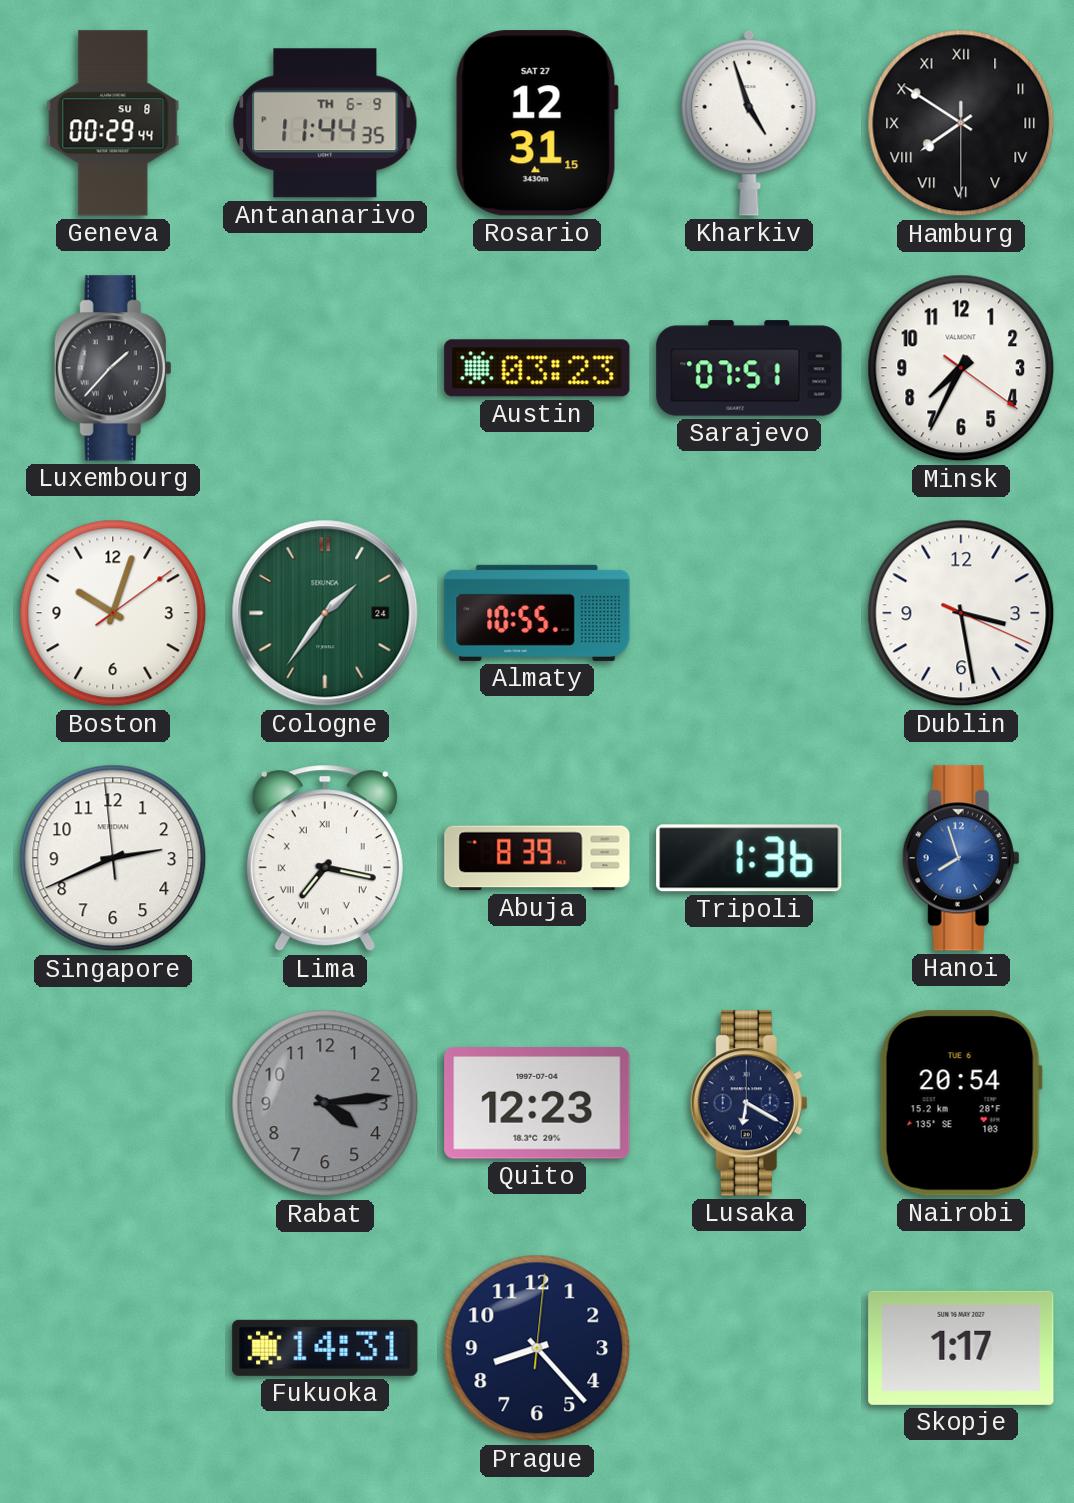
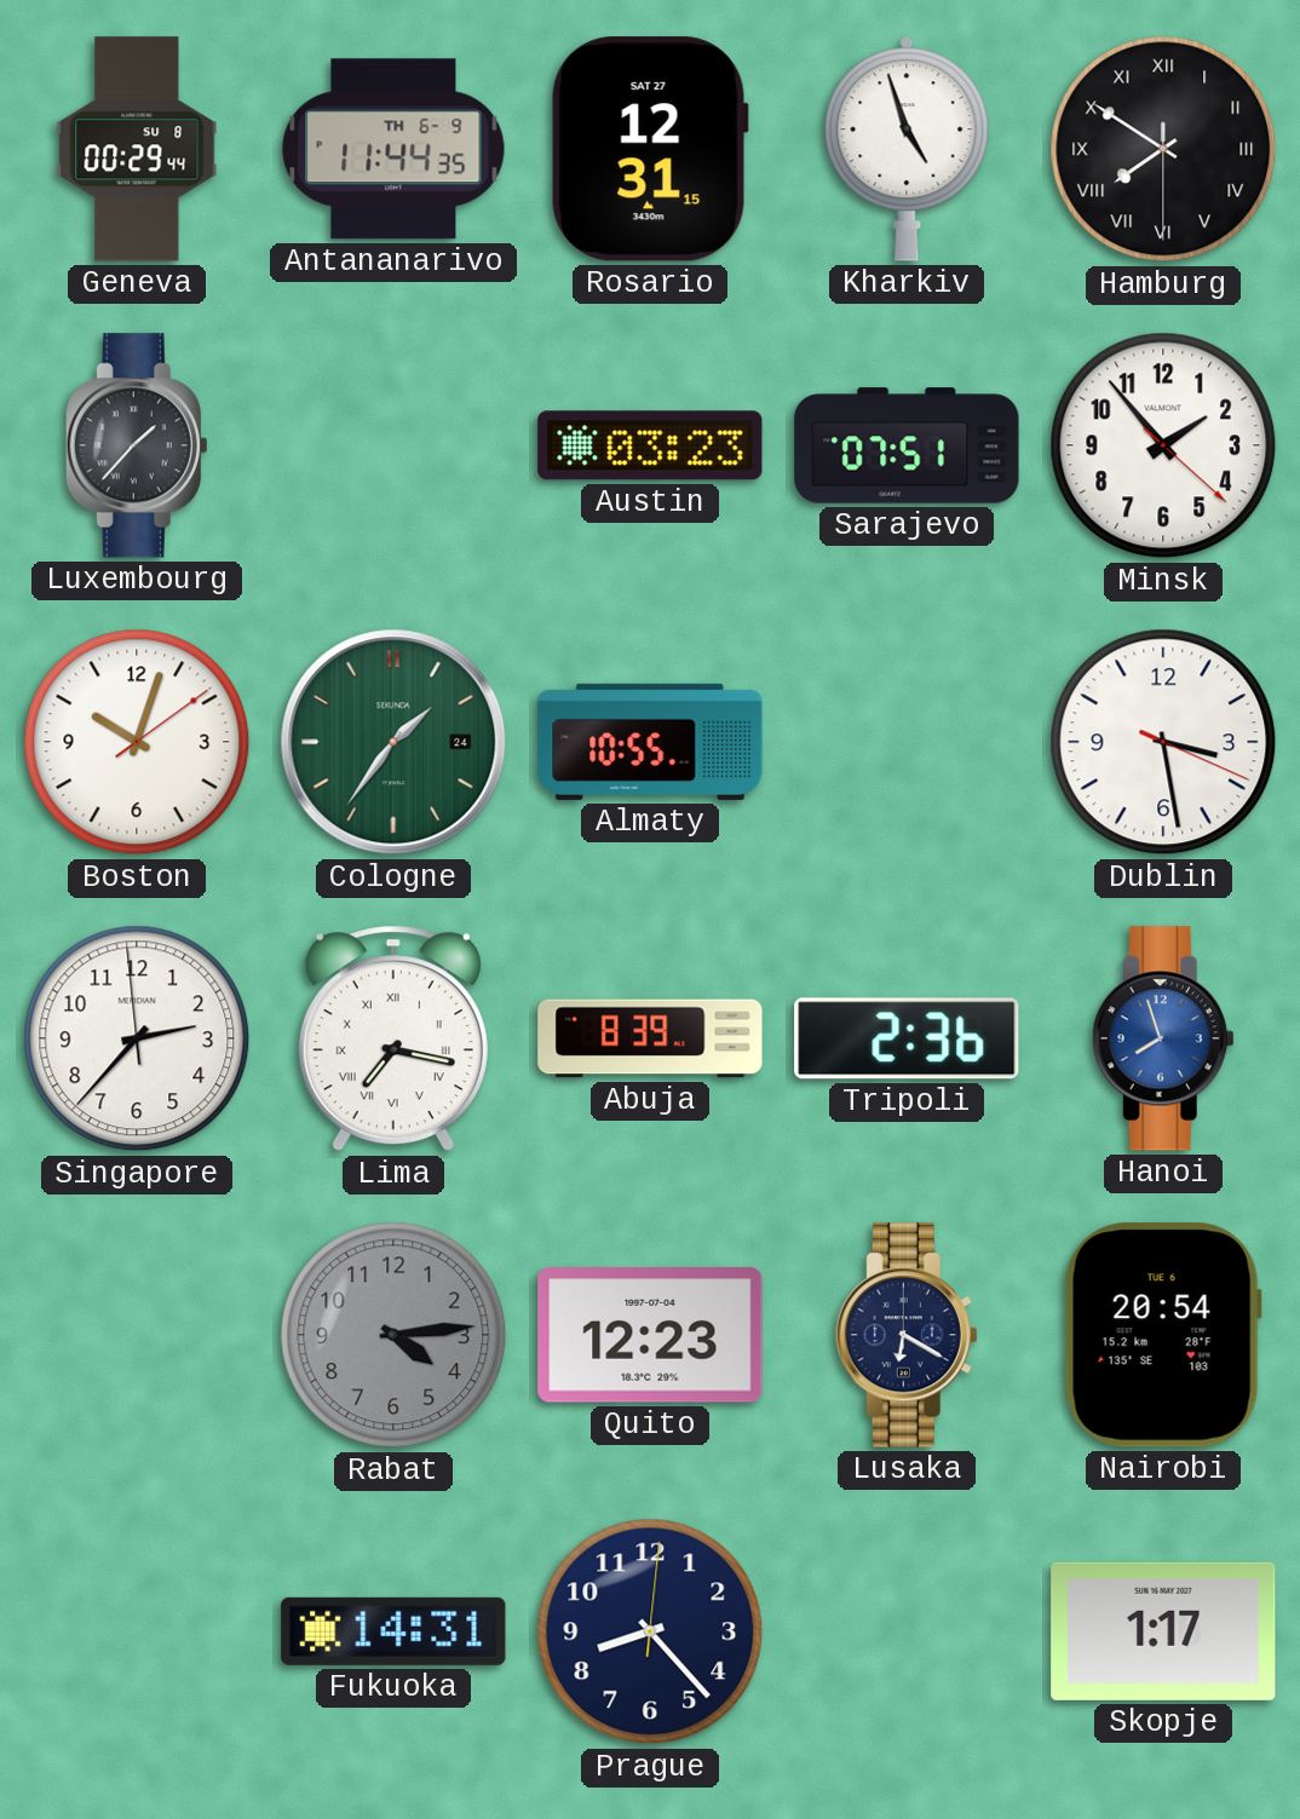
Minsk: 7:34 -> 1:53 (1163, 445)
Singapore: 2:40 -> 2:36 (137, 1038)
Tripoli: 1:36 -> 2:36 (907, 1038)
